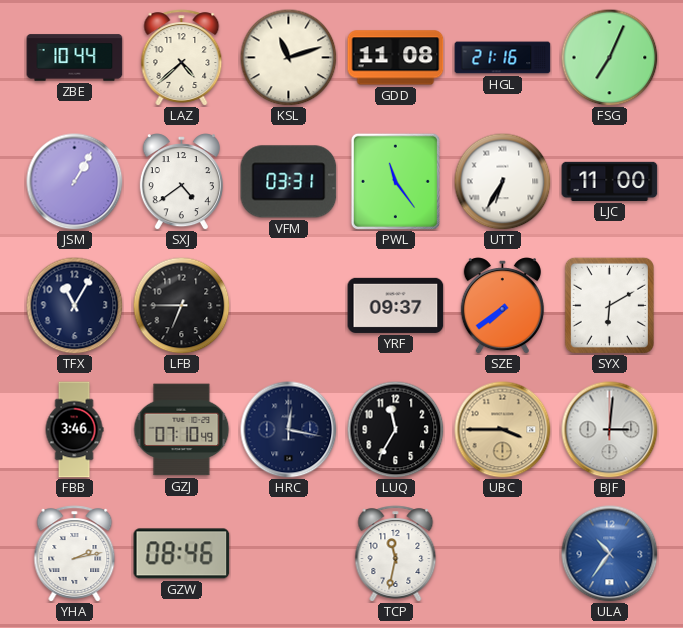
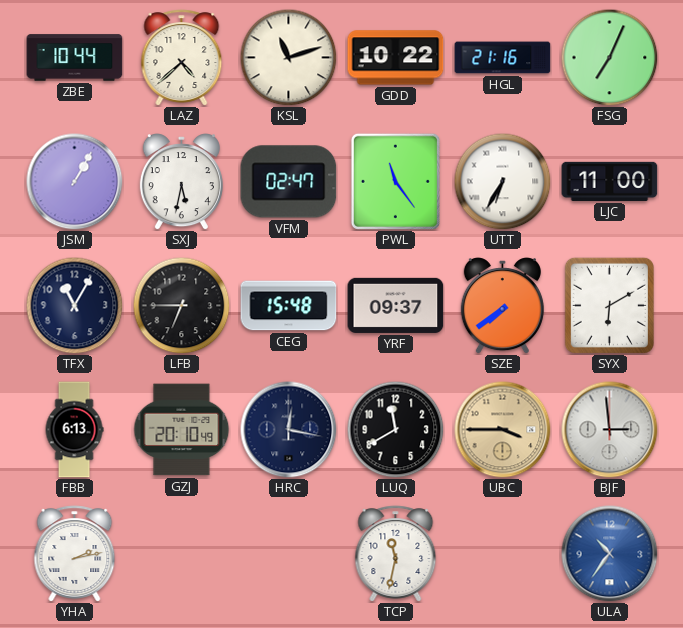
GDD: 11:08 -> 10:22 (396, 58)
SXJ: 4:39 -> 5:32 (181, 182)
VFM: 03:31 -> 02:47 (289, 182)
CEG: none -> 15:48 (289, 306)
FBB: 3:46 -> 6:13 (74, 430)
GZJ: 07:10 -> 20:10 (182, 430)
LUQ: 11:35 -> 11:40 (395, 429)
BJF: 3:01 -> 2:59 (610, 430)
GZW: 08:46 -> none (182, 554)
